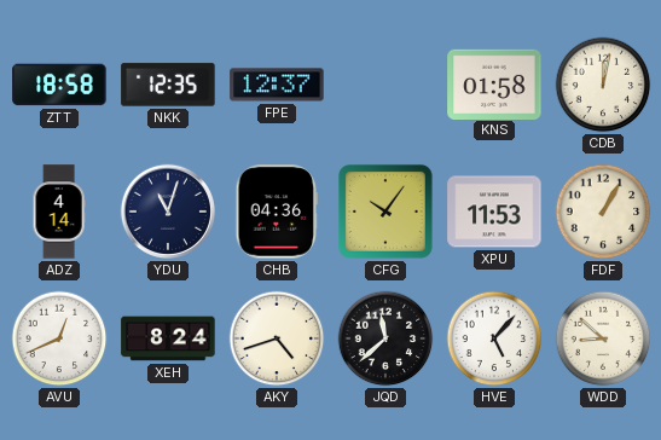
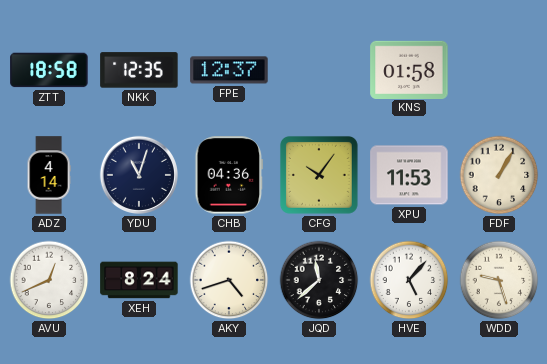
CDB: 12:02 -> none (603, 85)
WDD: 8:52 -> 9:27 (499, 280)
